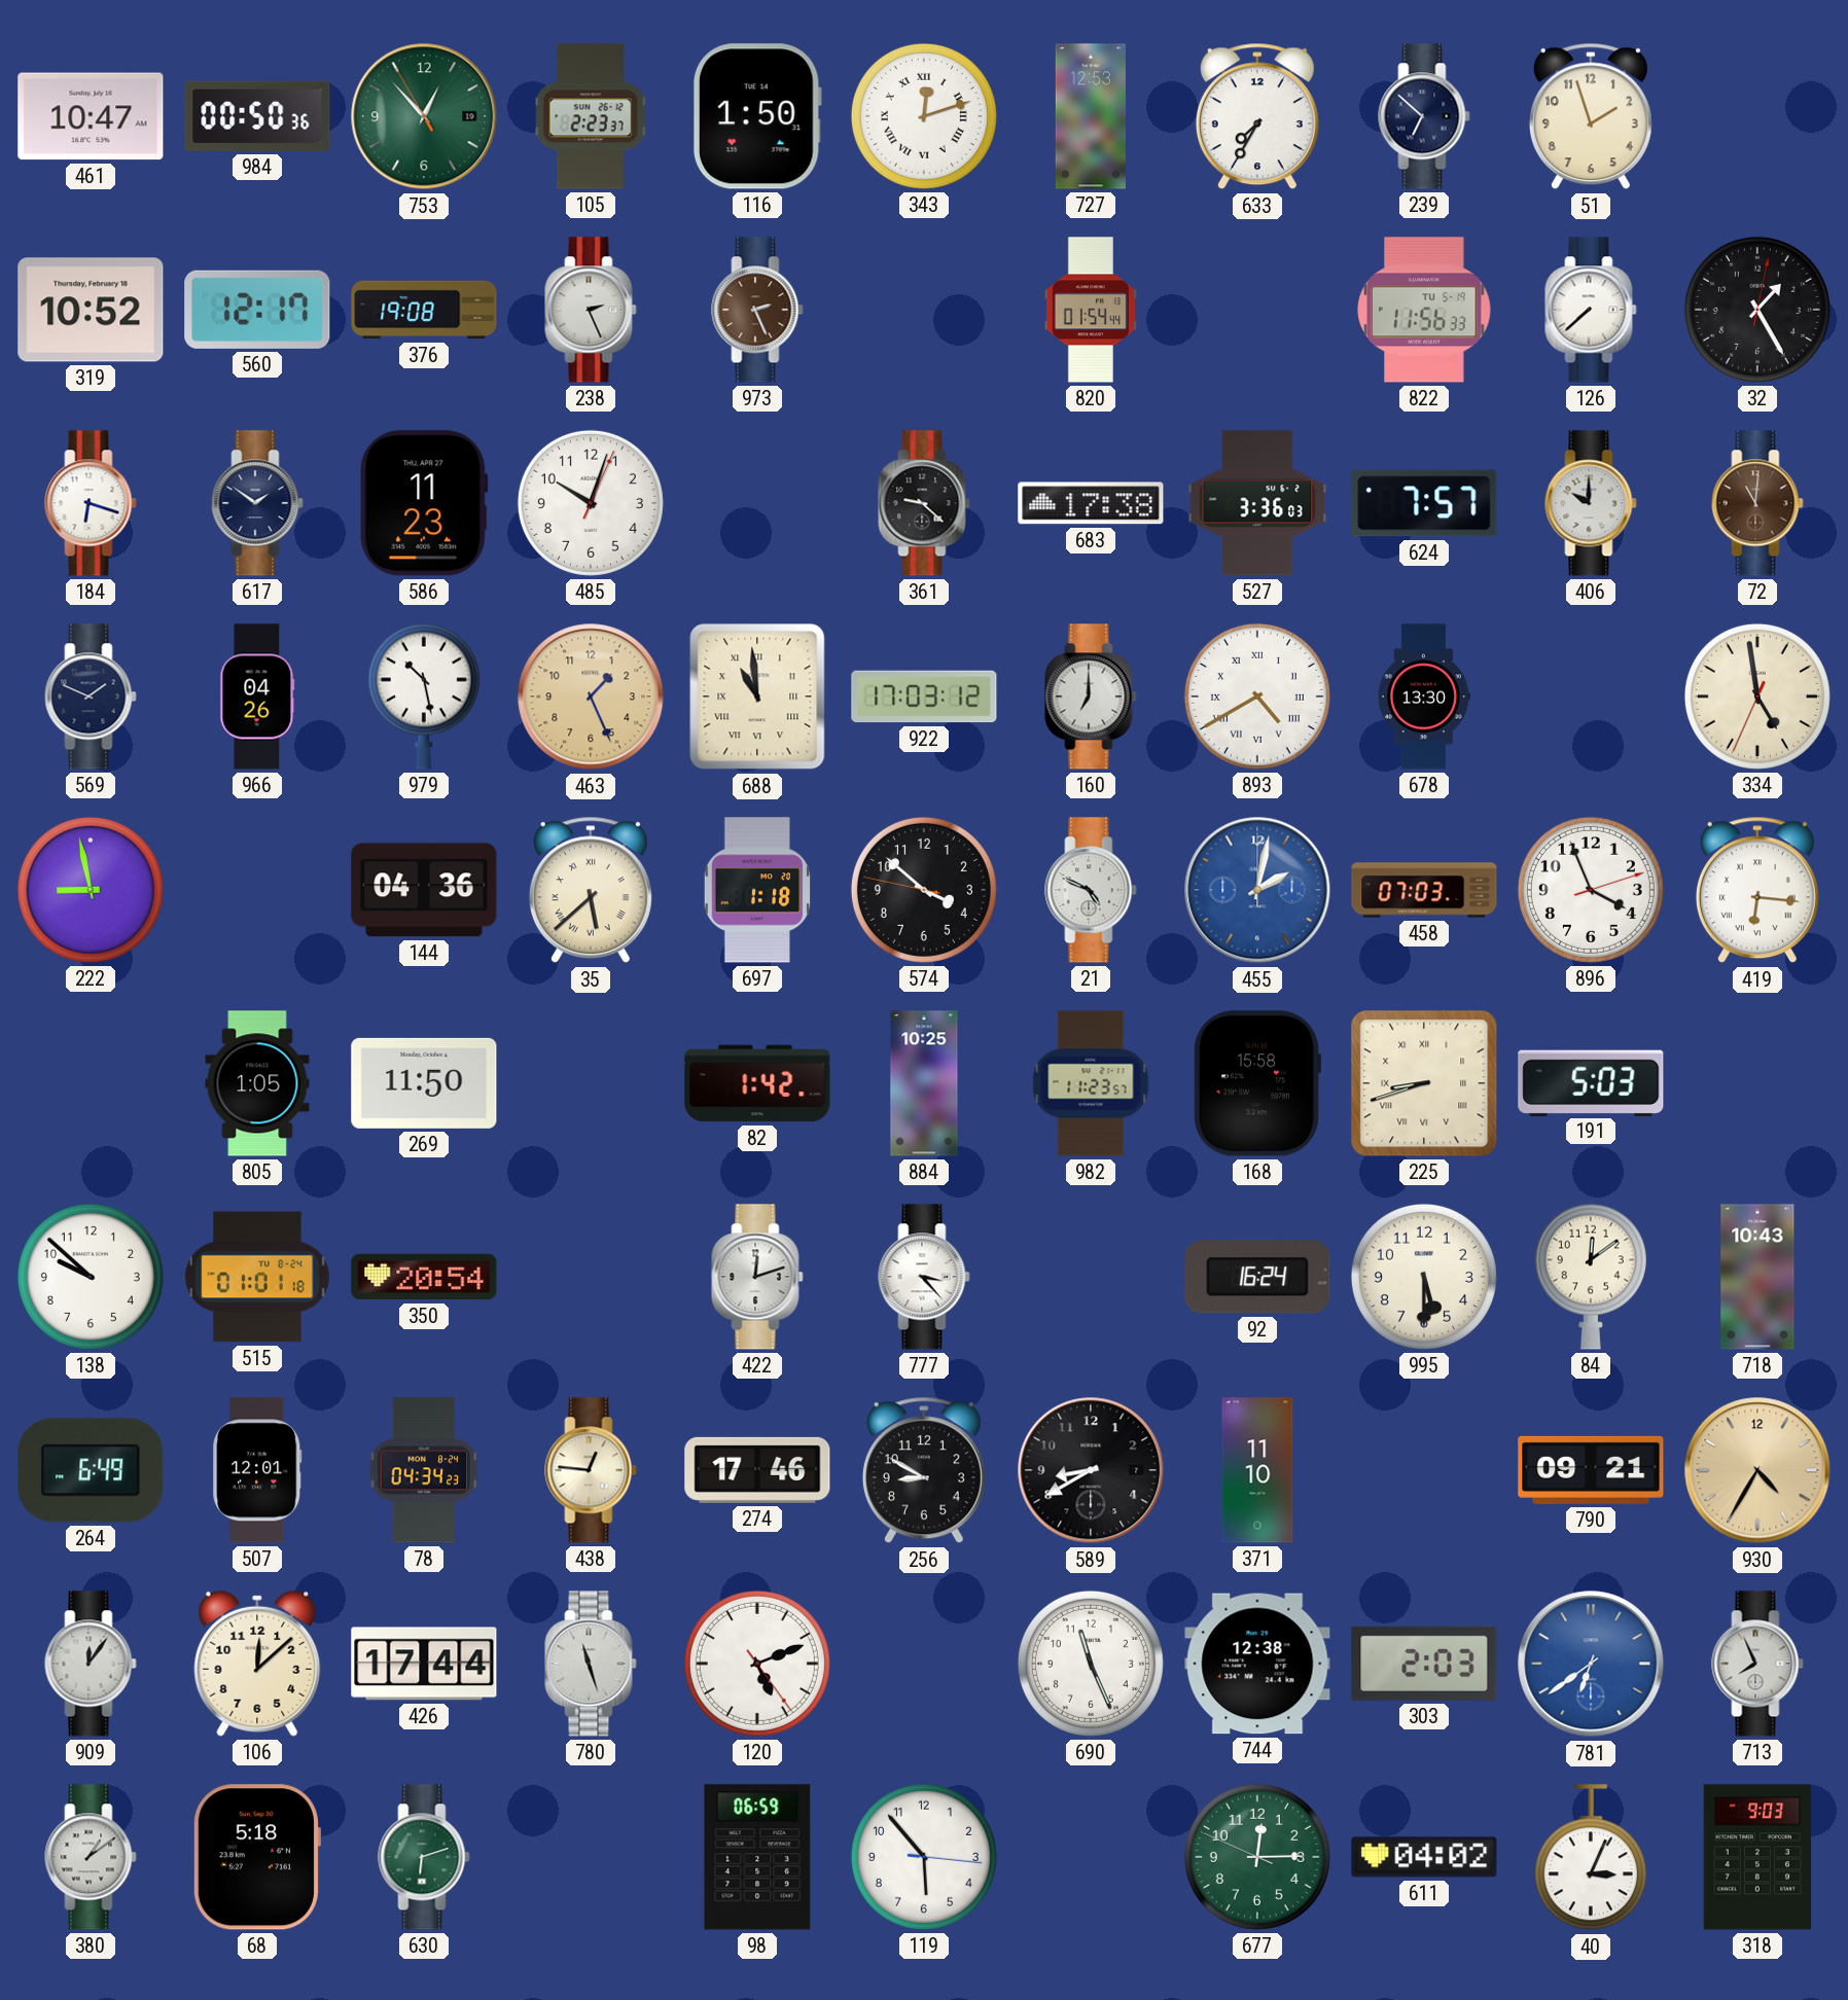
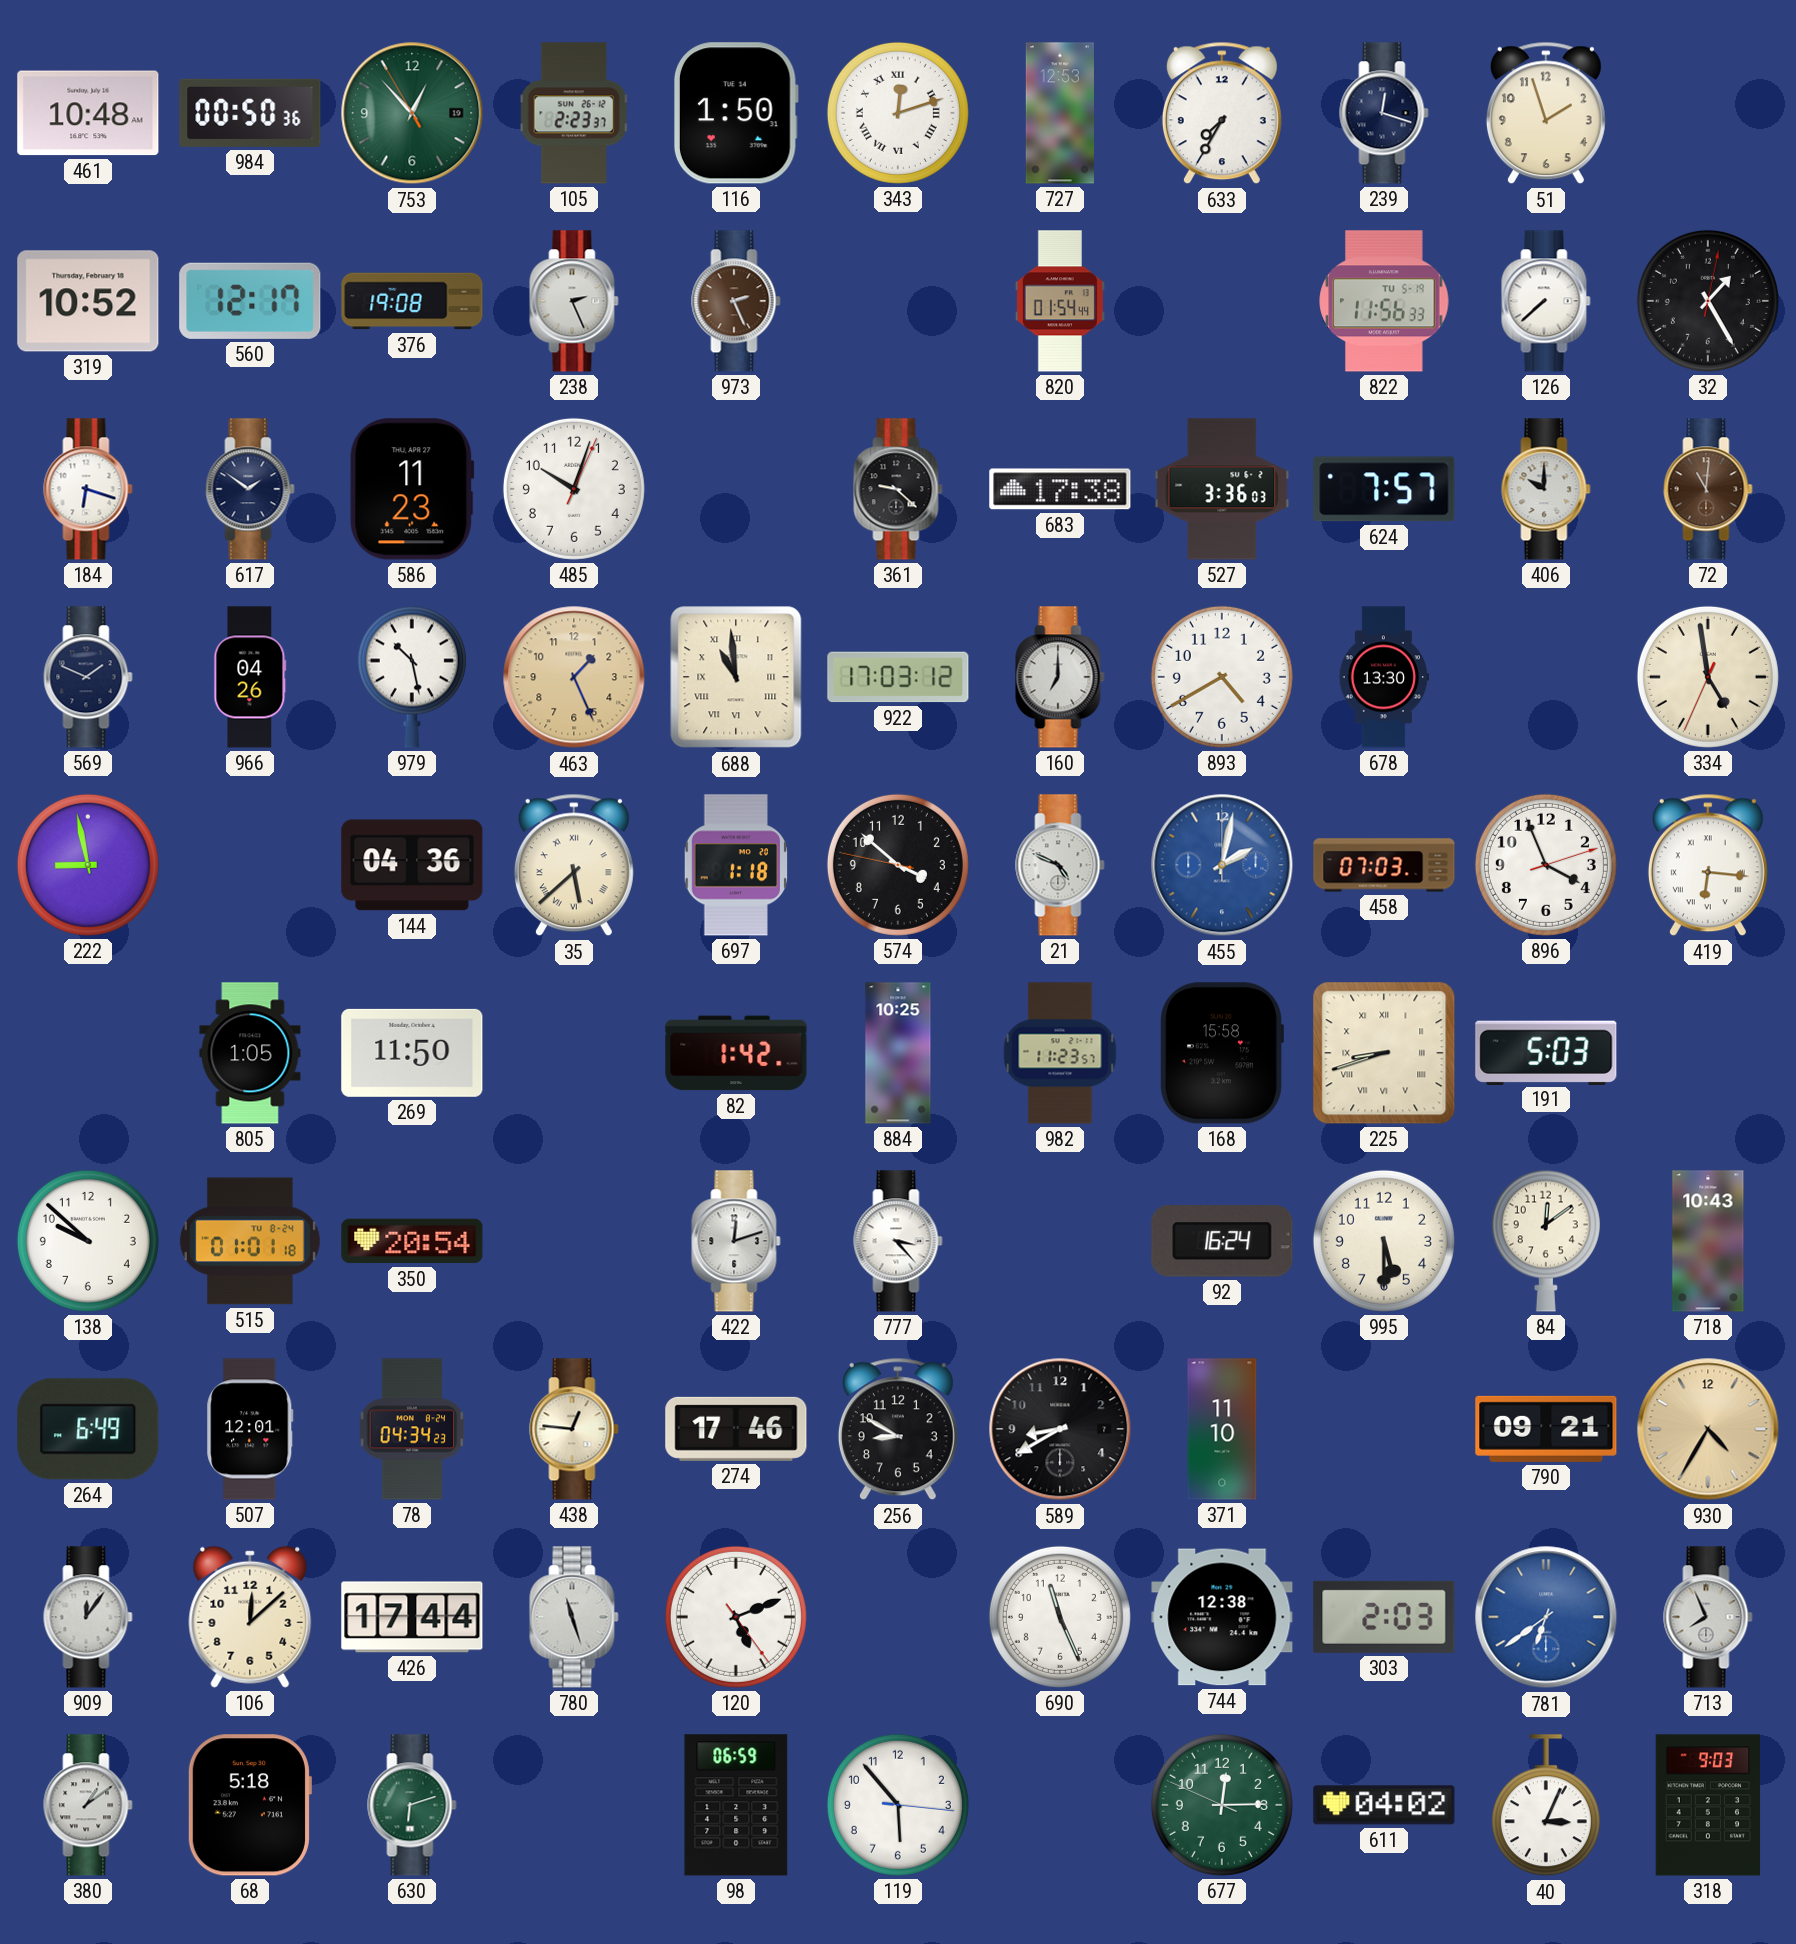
461: 10:47 -> 10:48 (88, 113)
239: 6:52 -> 12:18 (1384, 113)
893 numerals: Roman -> Arabic (1222, 677)
